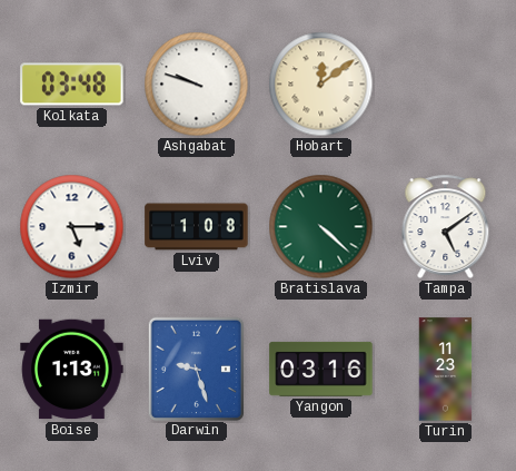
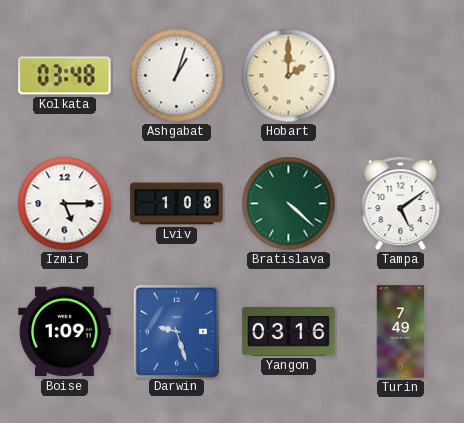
Ashgabat: 9:48 -> 1:03 (177, 76)
Hobart: 12:09 -> 2:00 (289, 76)
Boise: 1:13 -> 1:09 (65, 332)
Turin: 11:23 -> 7:49 (401, 332)
